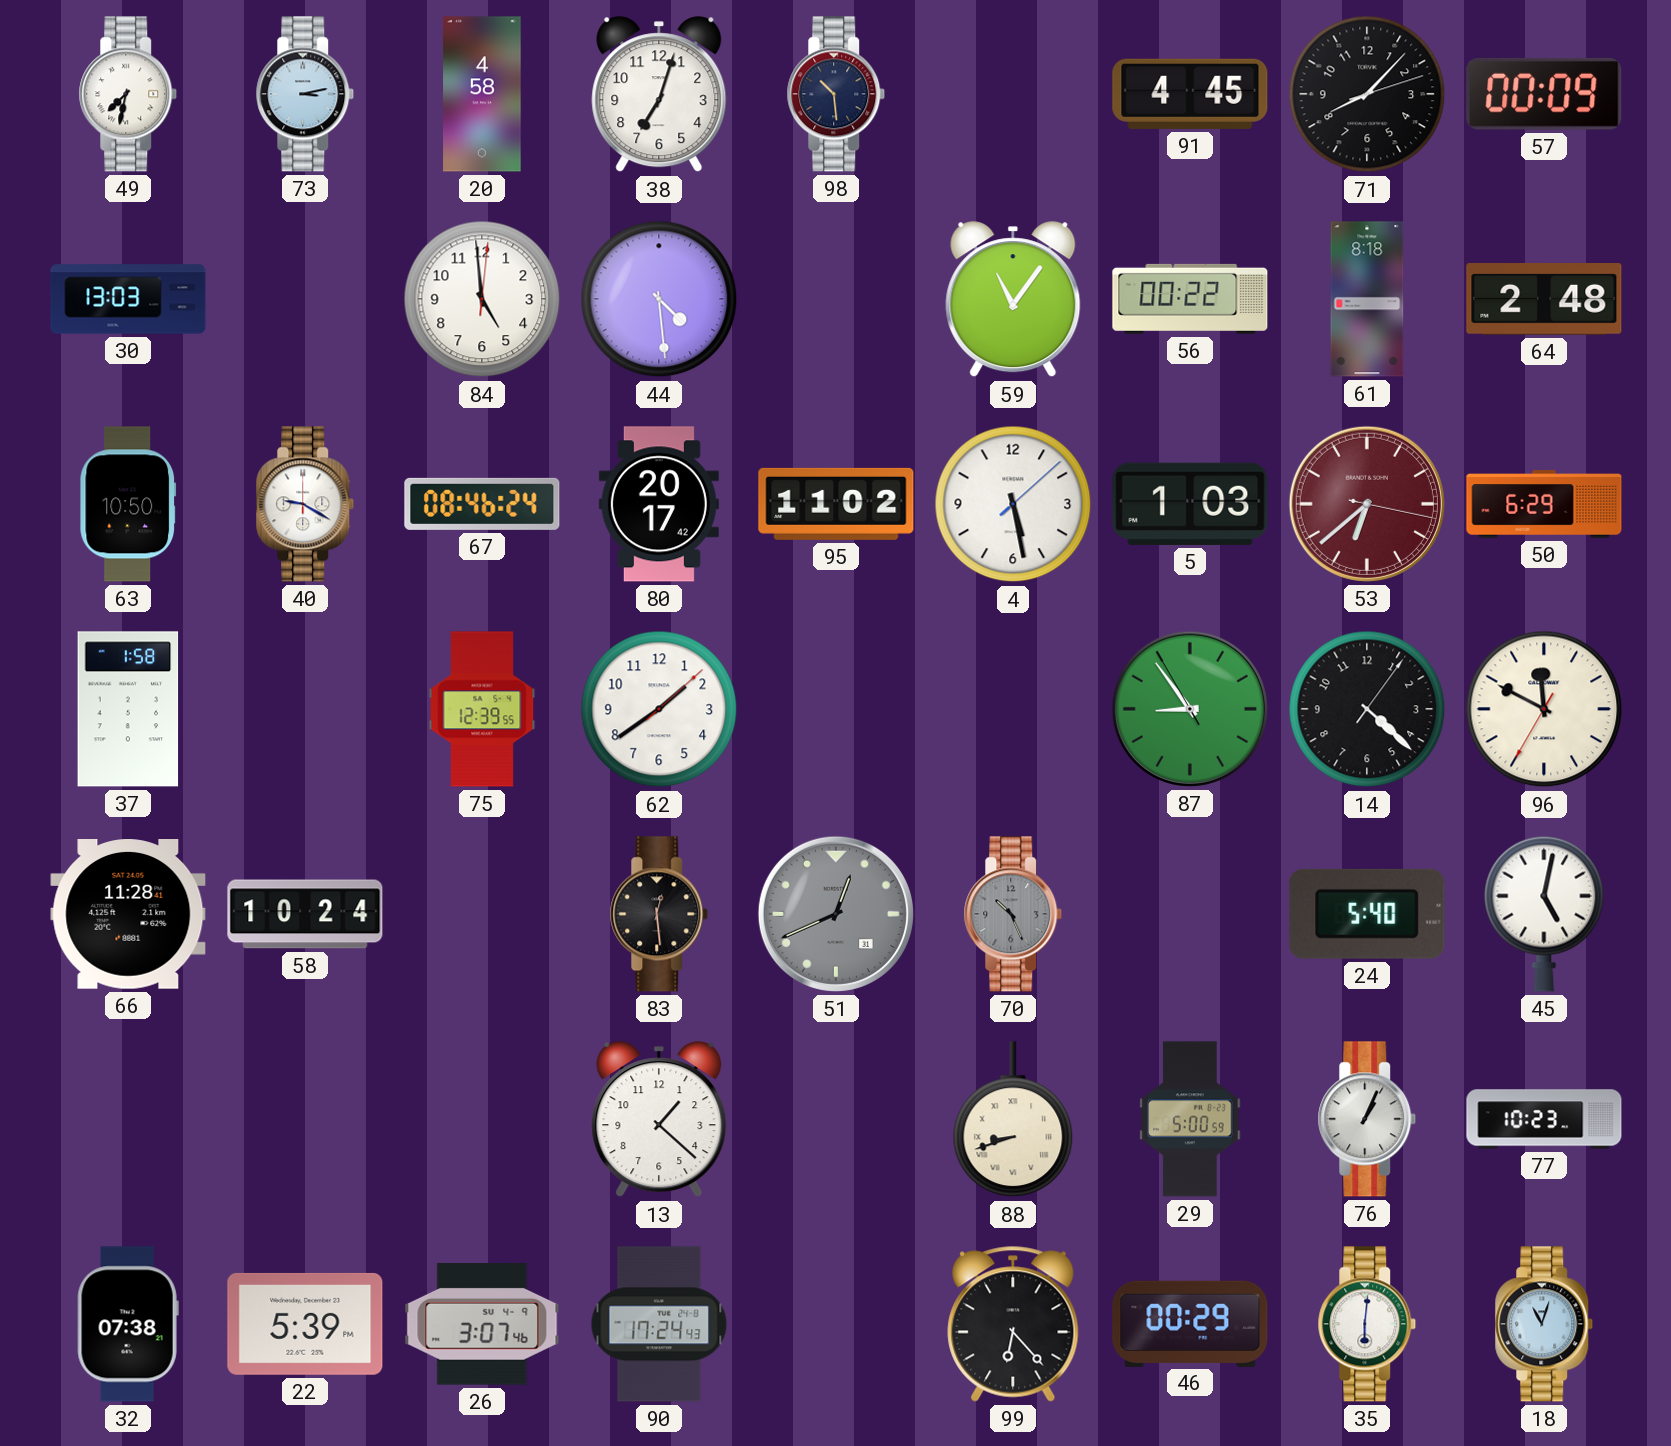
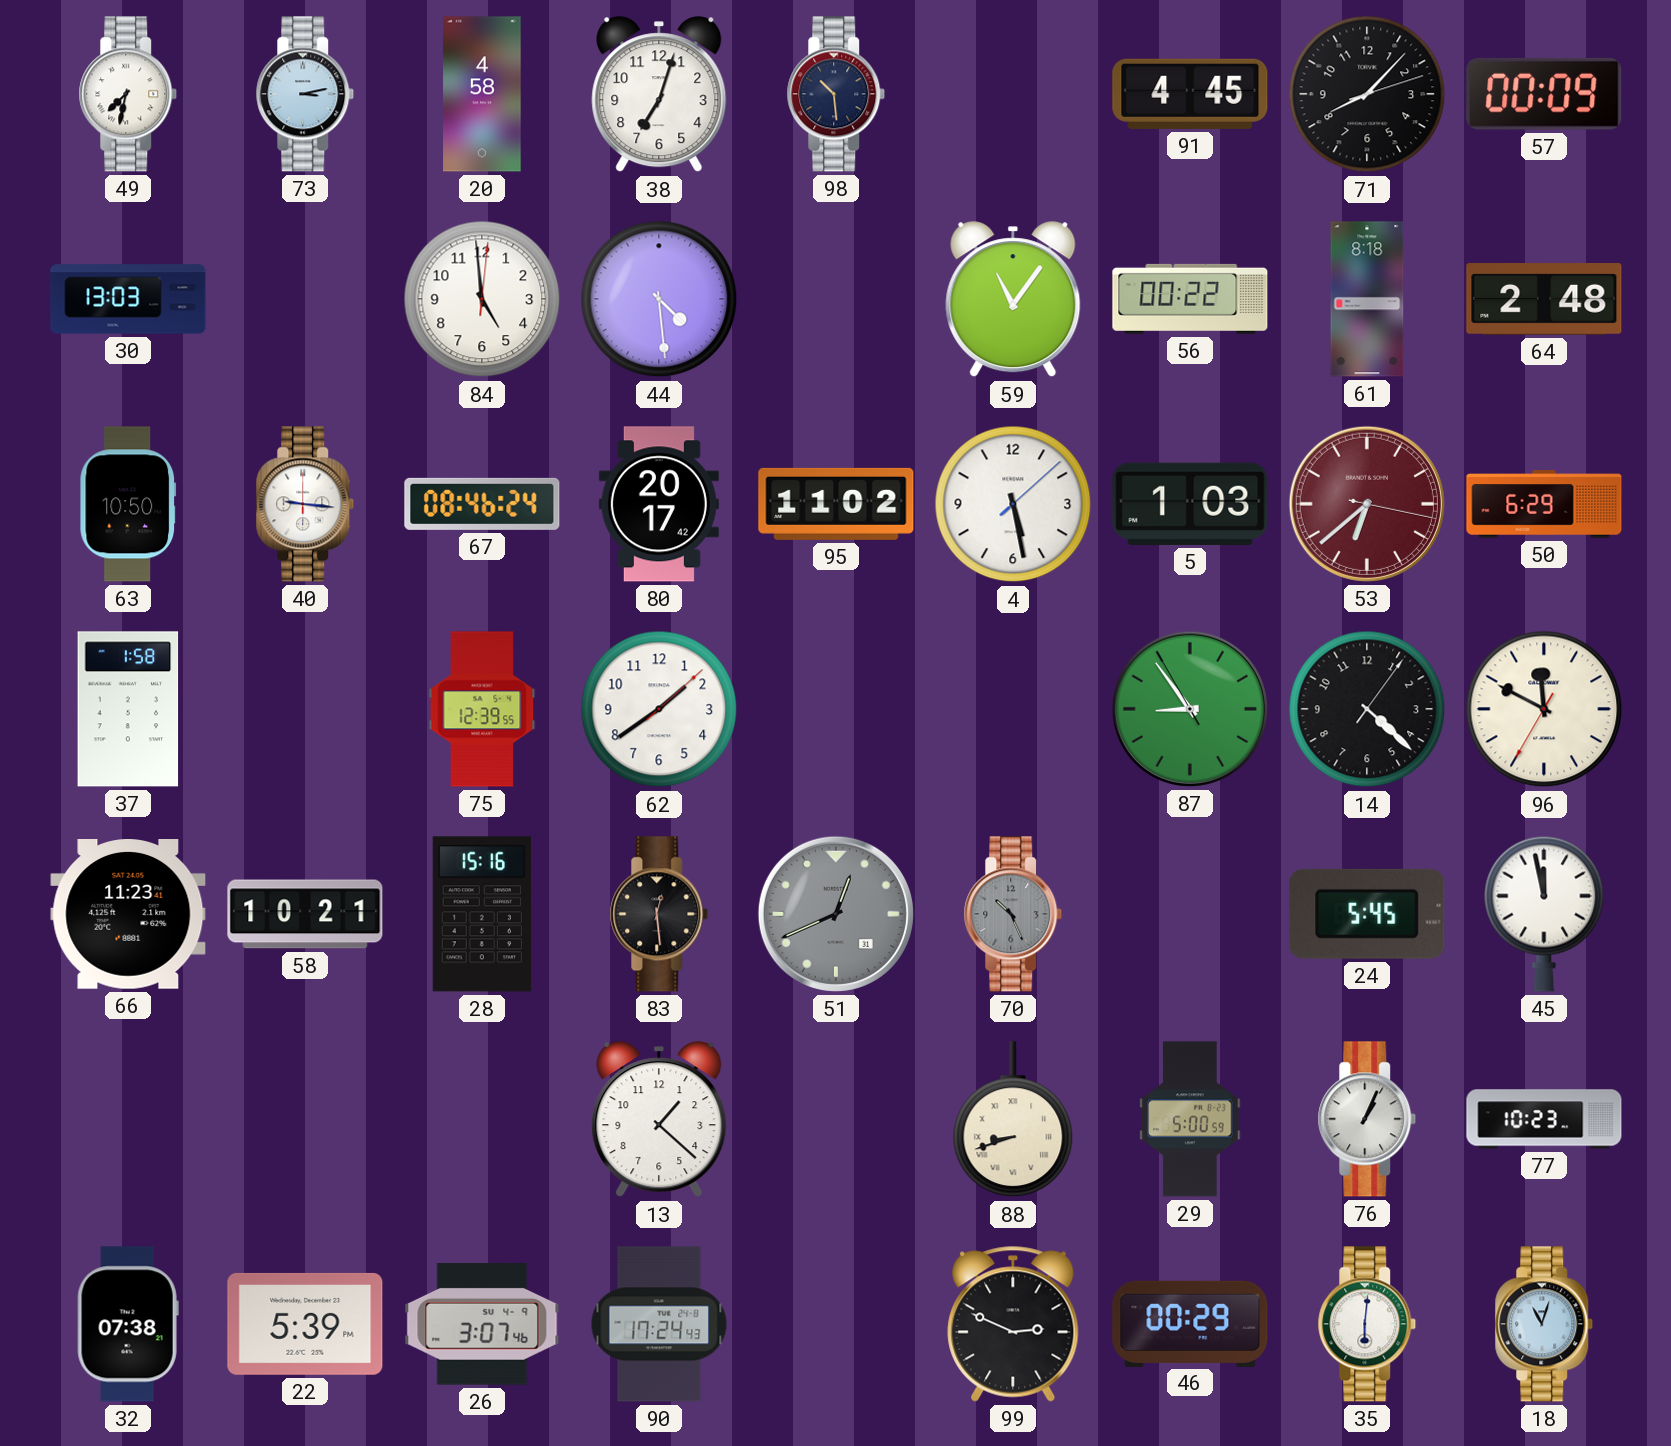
40: 9:20 -> 9:16 (305, 504)
66: 11:28 -> 11:23 (128, 915)
58: 10:24 -> 10:21 (305, 914)
28: none -> 15:16 (481, 914)
24: 5:40 -> 5:45 (1367, 914)
45: 5:02 -> 11:58 (1544, 914)
99: 6:23 -> 2:49 (1013, 1324)
